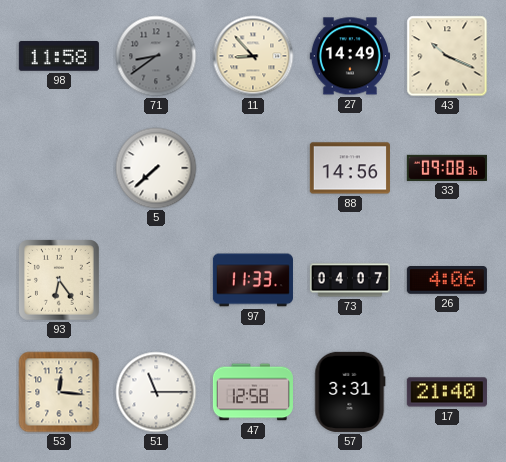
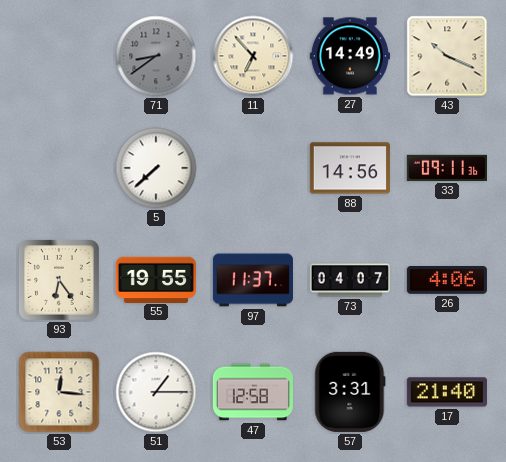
98: 11:58 -> none (59, 56)
11: 8:53 -> 6:53 (253, 56)
33: 09:08 -> 09:11 (447, 168)
55: none -> 19:55 (156, 279)
97: 11:33 -> 11:37 (253, 280)
51: 11:15 -> 1:15 (156, 392)
